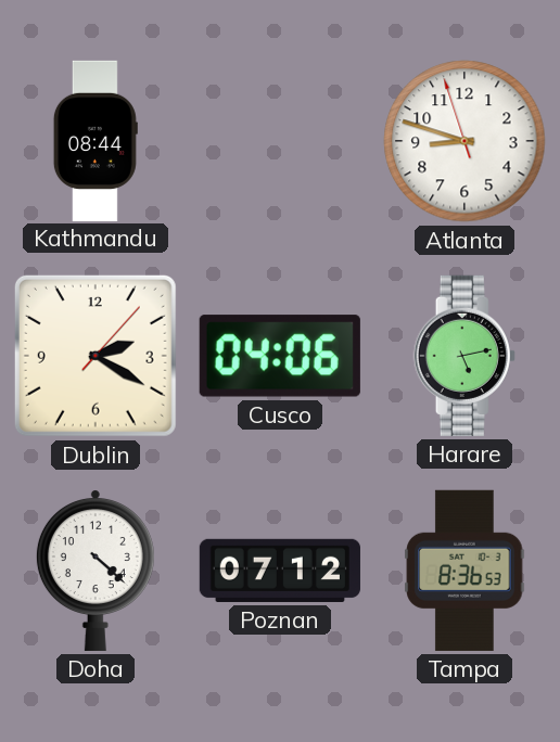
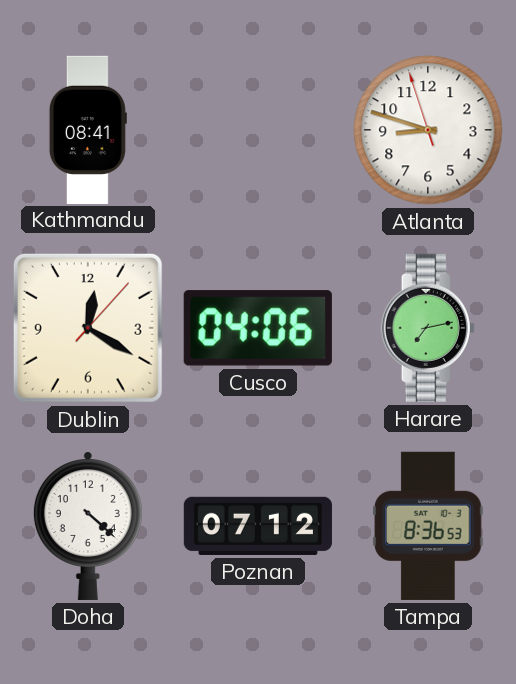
Kathmandu: 08:44 -> 08:41 (88, 129)
Dublin: 2:20 -> 12:20 (88, 328)
Harare: 5:13 -> 7:13 (428, 328)
